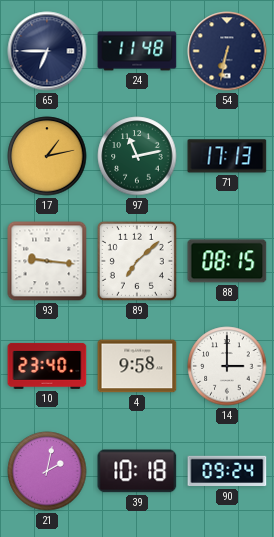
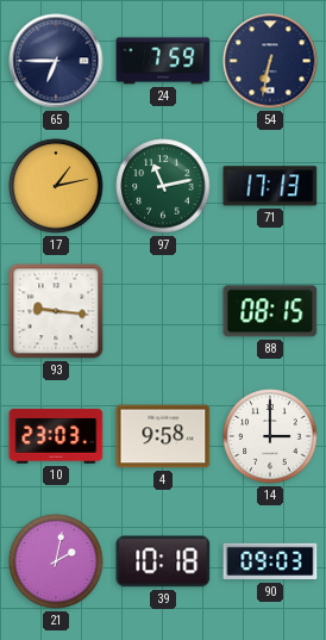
24: 11:48 -> 7:59 (163, 61)
89: 7:08 -> none (137, 261)
10: 23:40 -> 23:03 (56, 436)
90: 09:24 -> 09:03 (270, 561)
